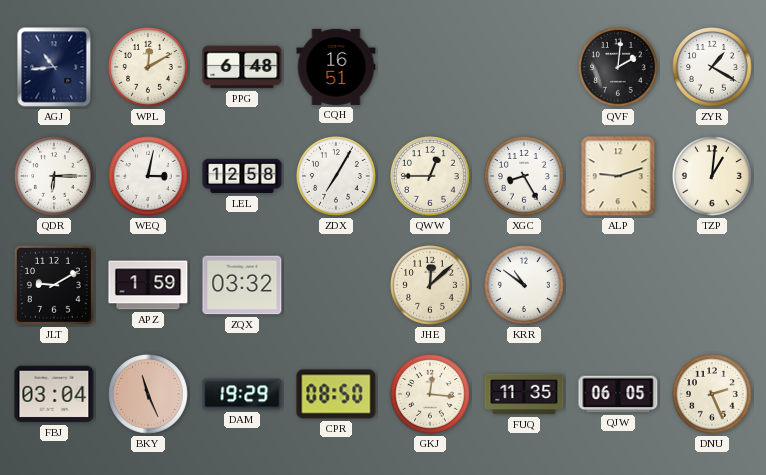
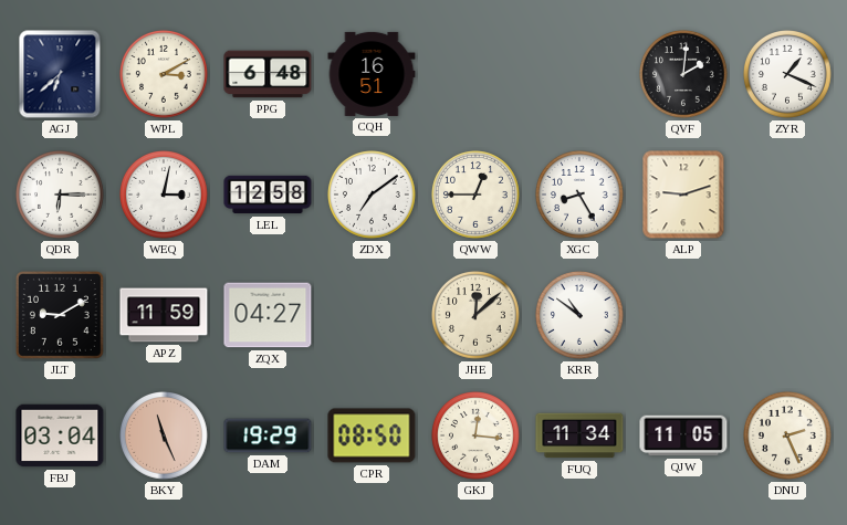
AGJ: 10:44 -> 6:38 (60, 74)
WPL: 12:10 -> 3:10 (165, 75)
ZYR: 1:20 -> 1:19 (788, 75)
ZDX: 7:05 -> 7:09 (373, 196)
TZP: 1:01 -> none (713, 177)
APZ: 1:59 -> 11:59 (164, 315)
ZQX: 03:32 -> 04:27 (268, 315)
FUQ: 11:35 -> 11:34 (579, 435)
QJW: 06:05 -> 11:05 (683, 435)
